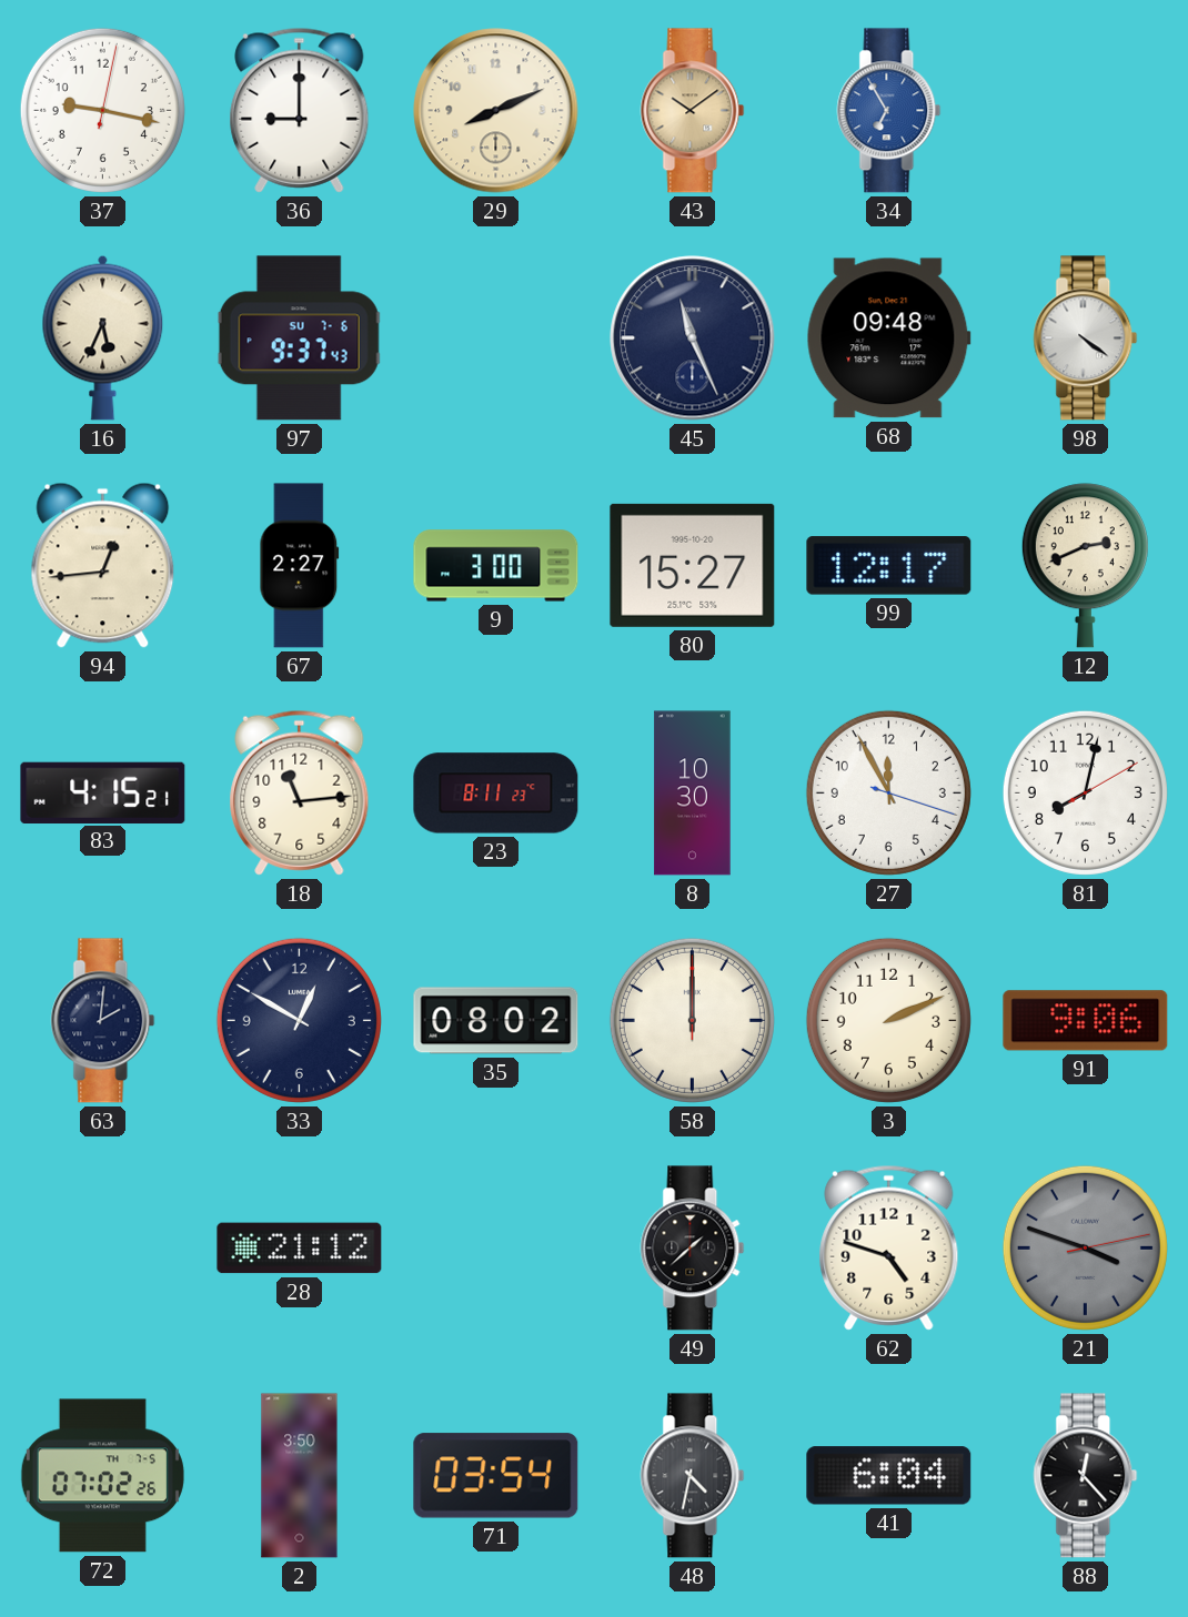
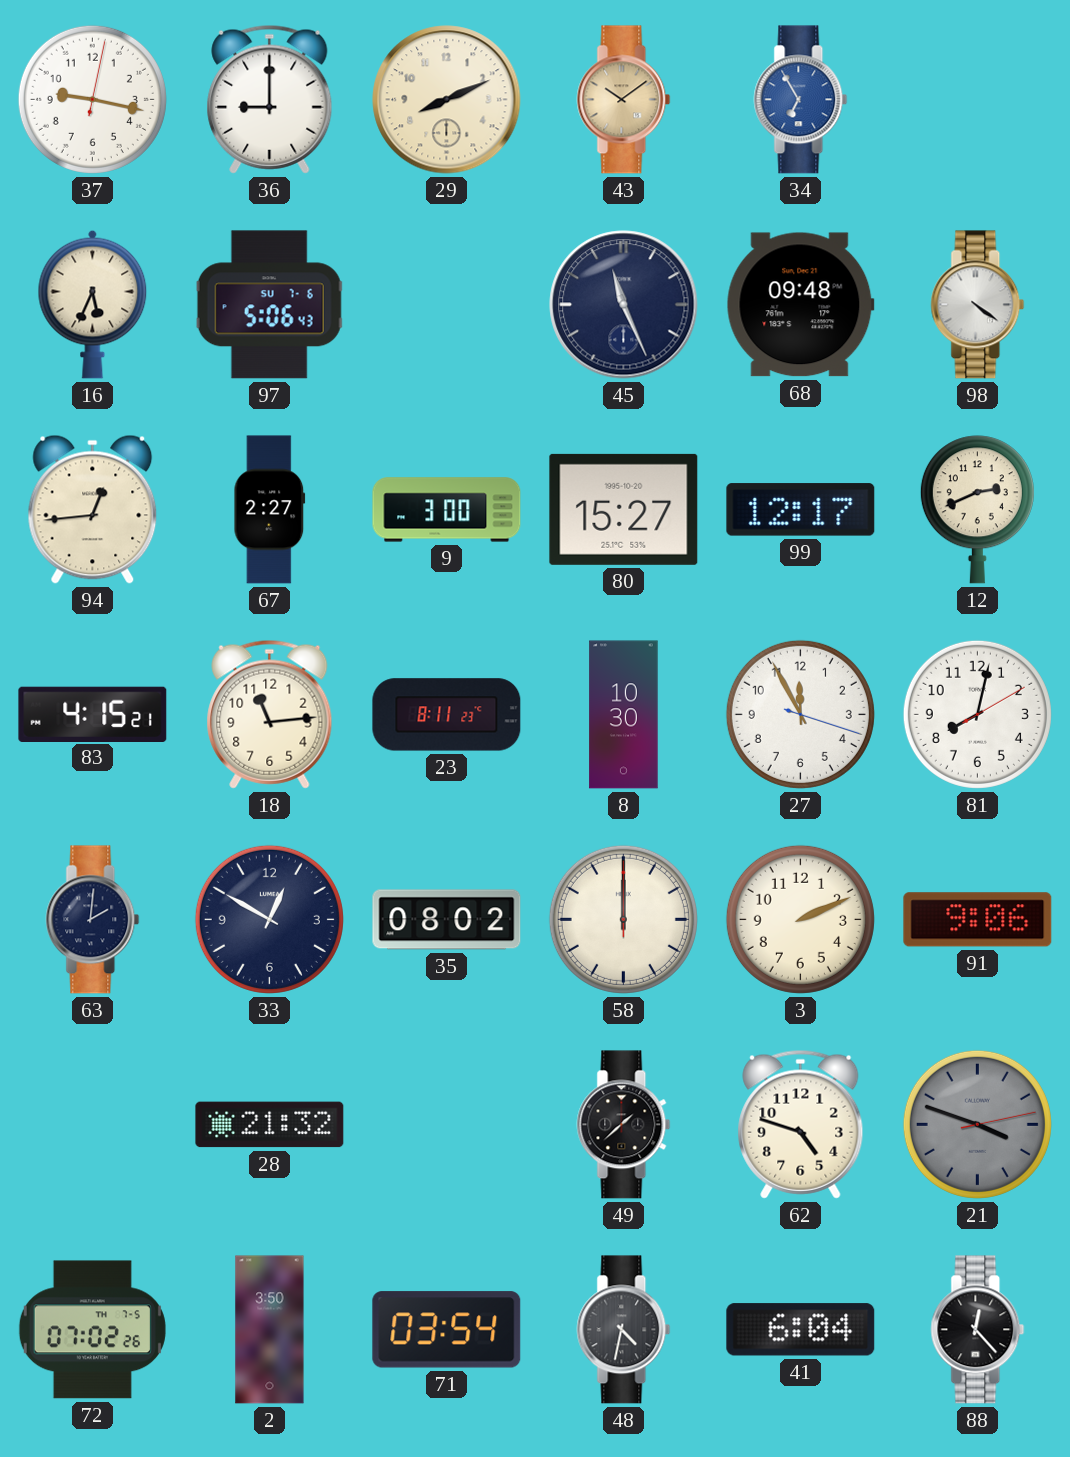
97: 9:37 -> 5:06 (270, 305)
28: 21:12 -> 21:32 (270, 1125)
